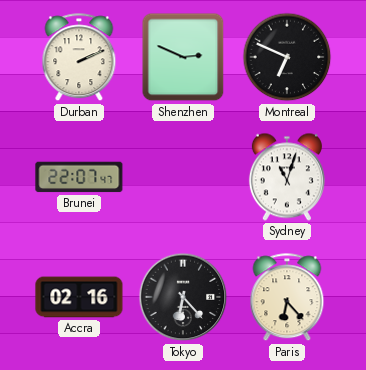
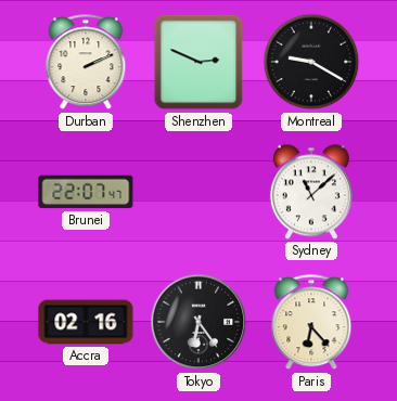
Montreal: 6:49 -> 9:20 (311, 62)
Sydney: 11:03 -> 11:08 (311, 192)
Tokyo: 6:23 -> 6:24 (198, 322)
